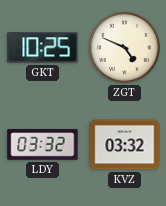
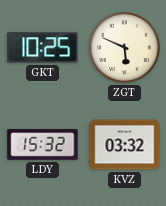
ZGT: 4:49 -> 5:49 (125, 48)
LDY: 03:32 -> 15:32 (43, 145)
